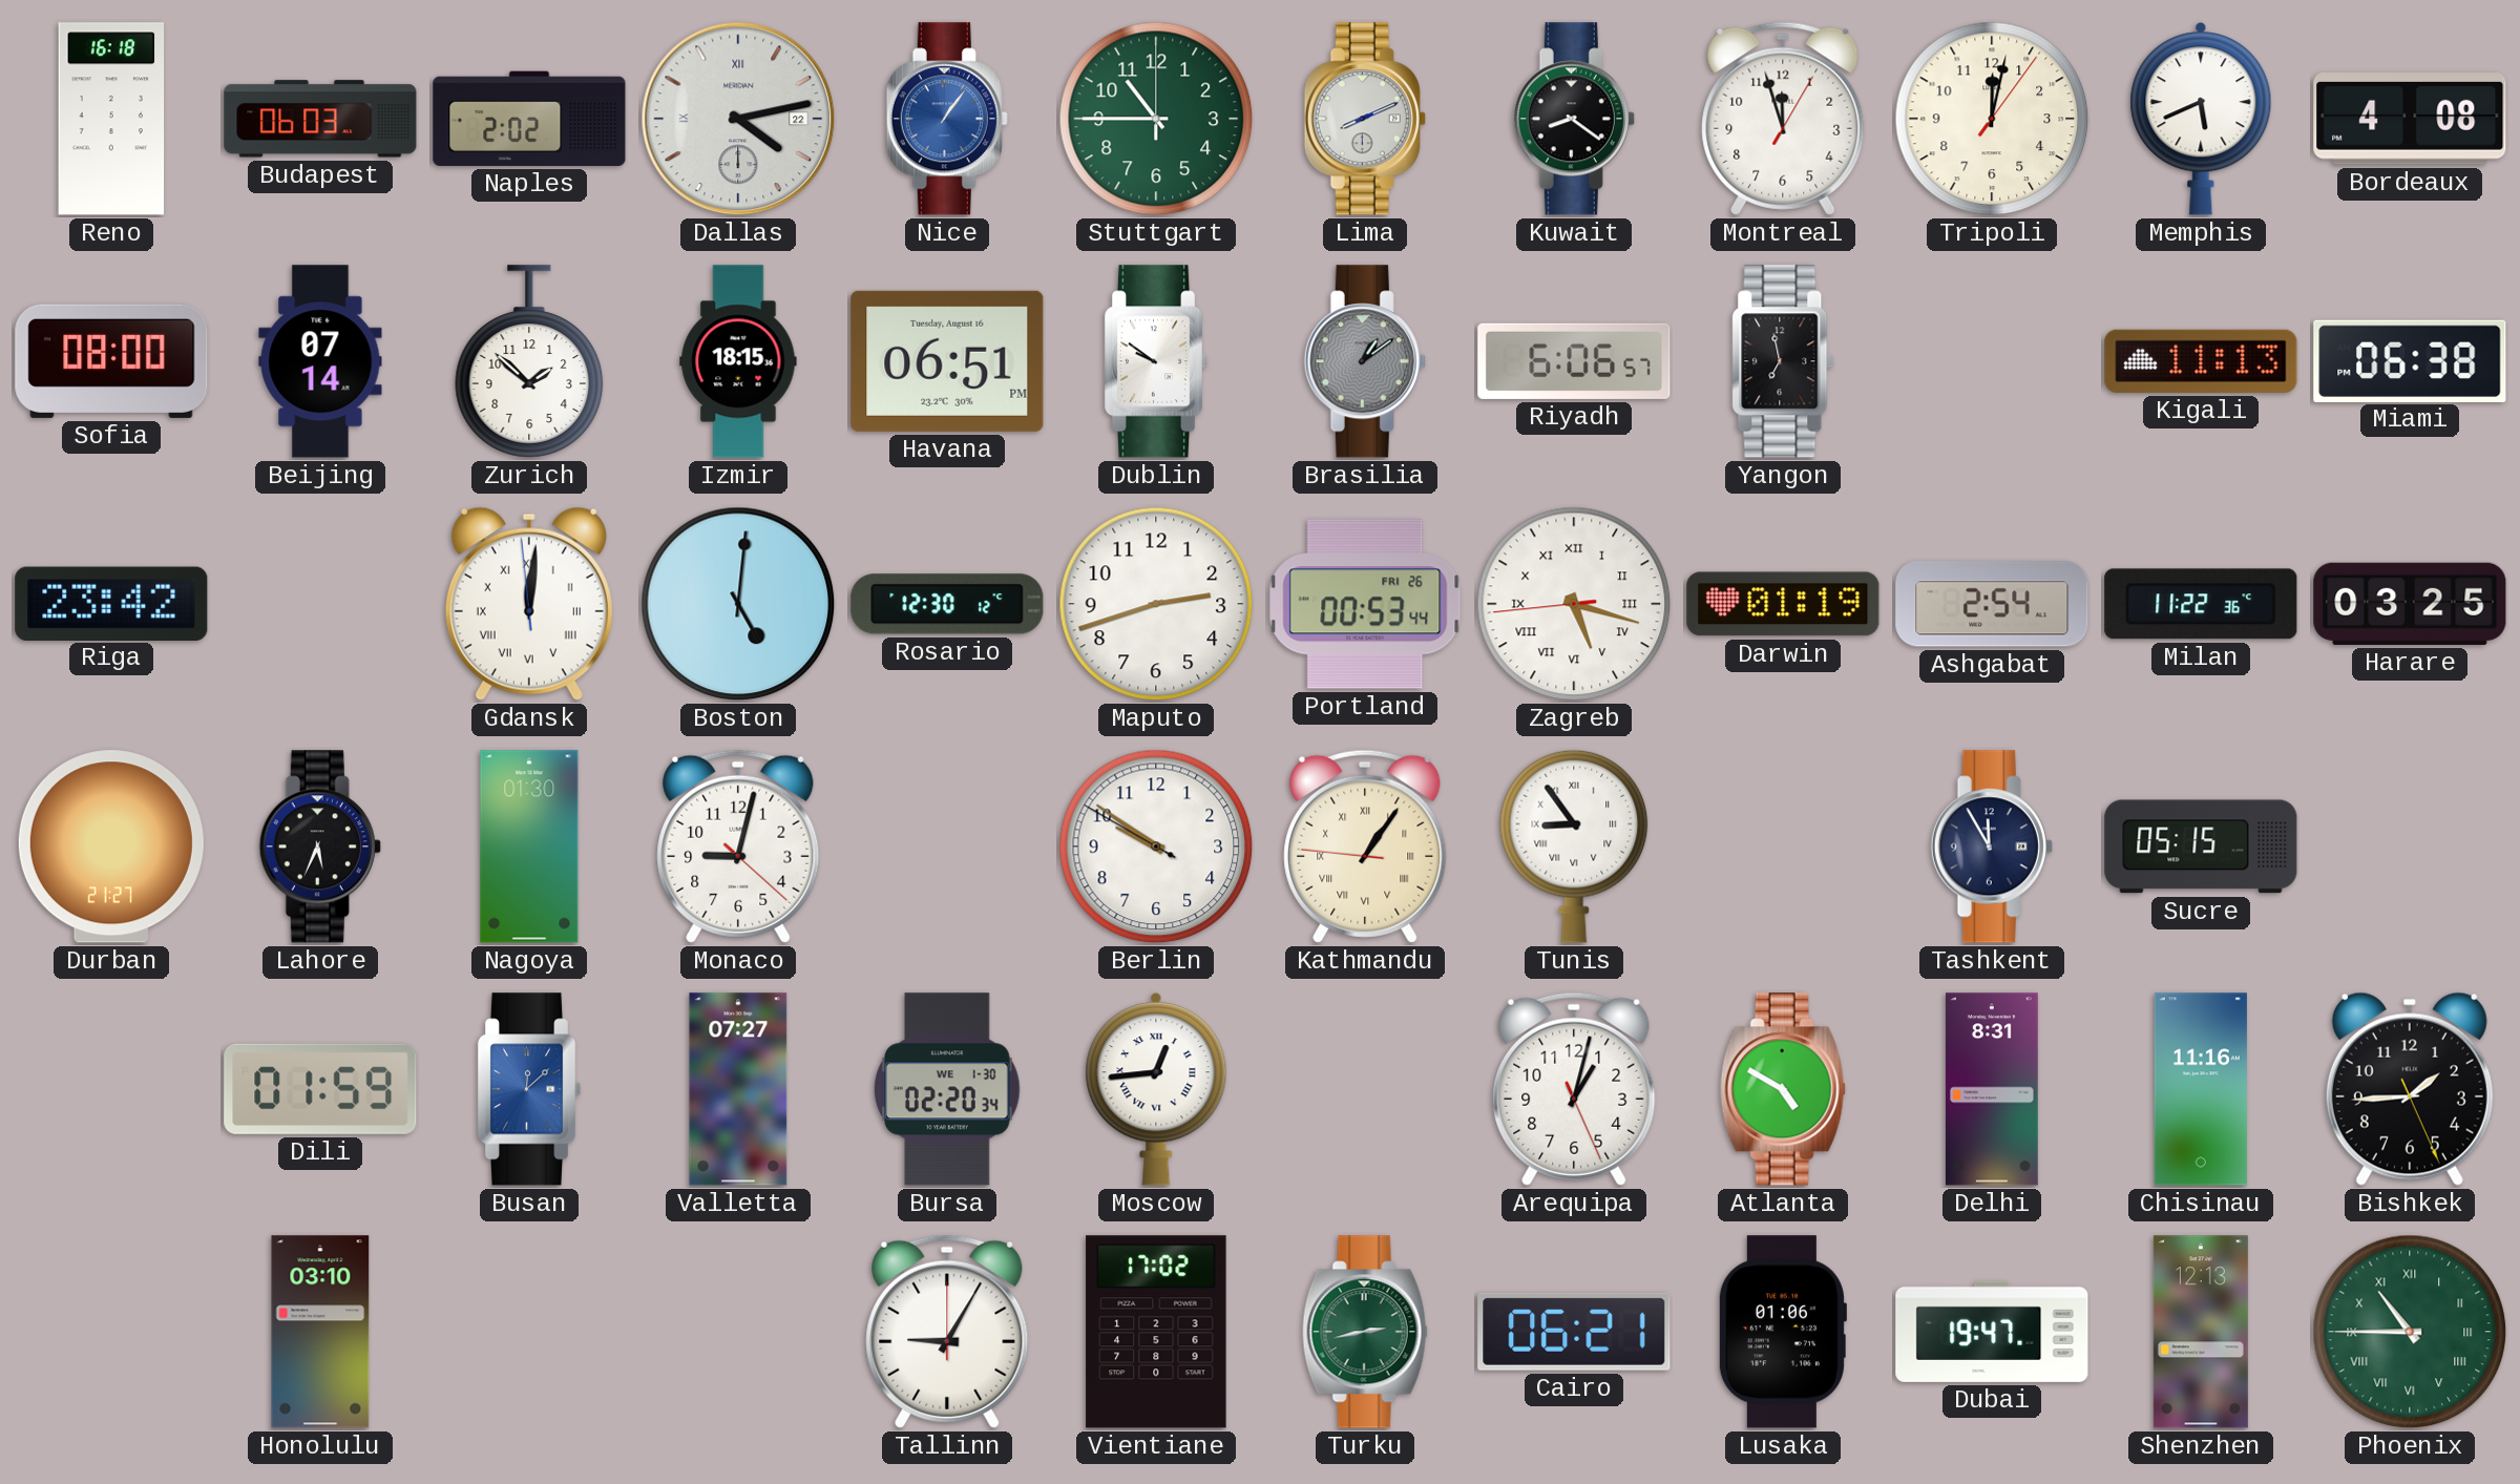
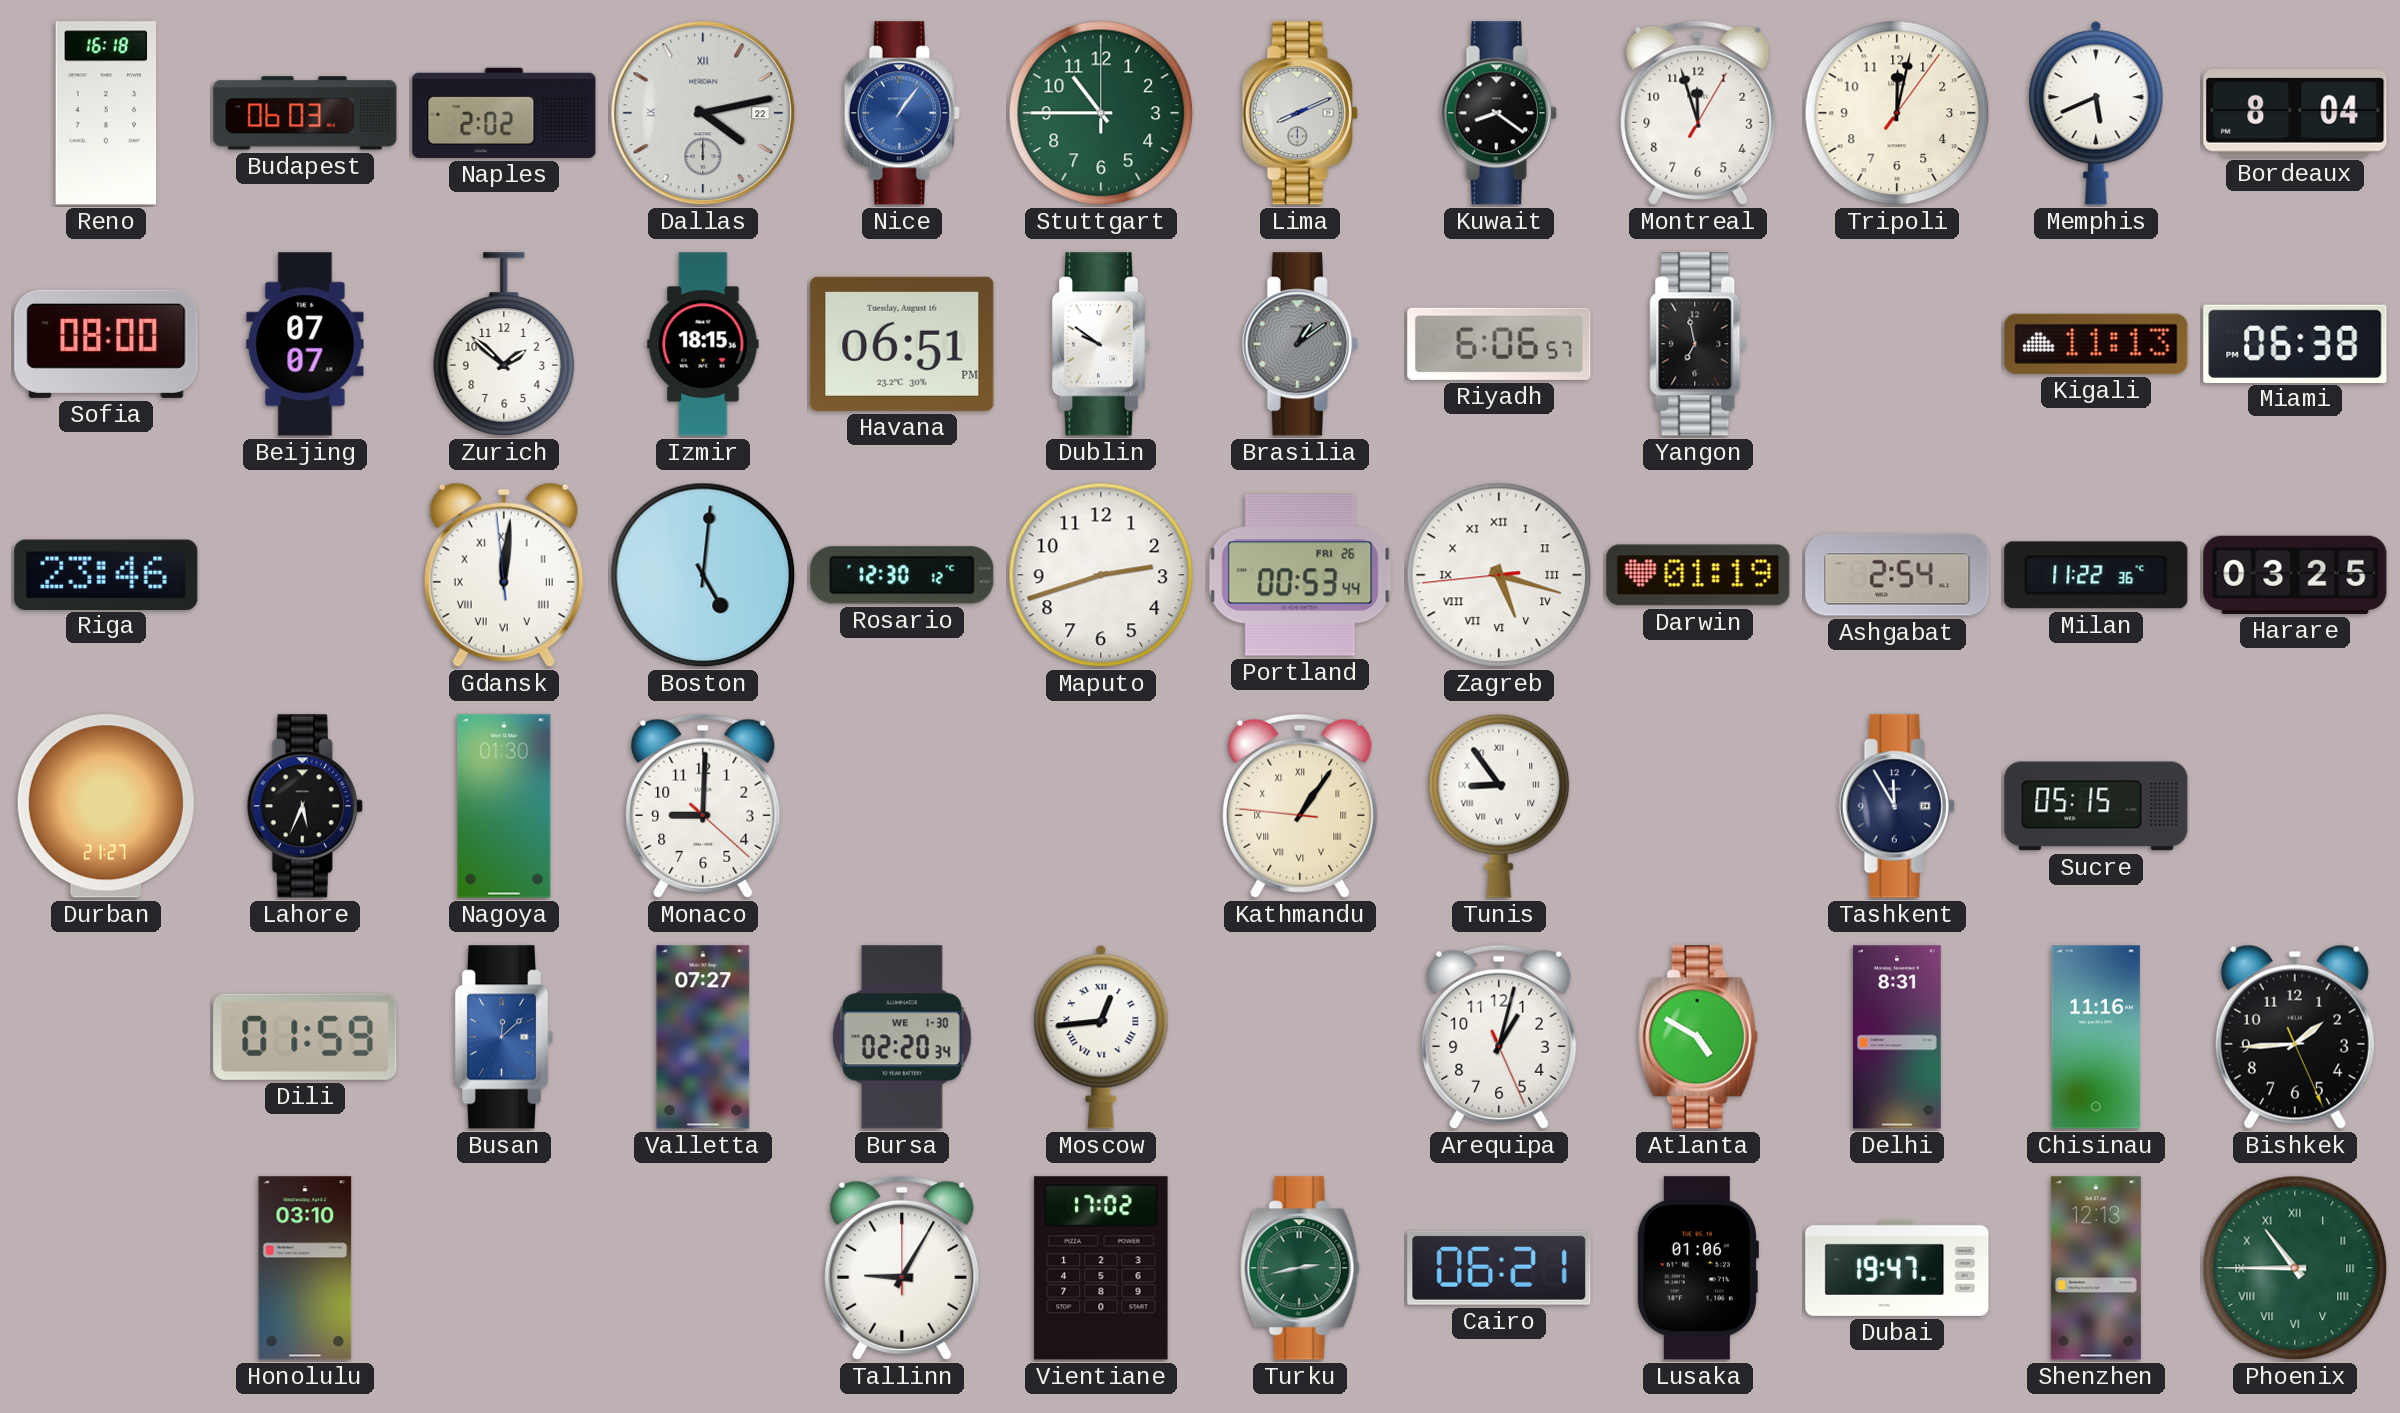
Bordeaux: 4:08 -> 8:04 (2295, 114)
Beijing: 07:14 -> 07:07 (305, 344)
Riga: 23:42 -> 23:46 (106, 574)
Monaco: 9:02 -> 9:00 (703, 806)
Berlin: 9:50 -> none (1156, 846)
